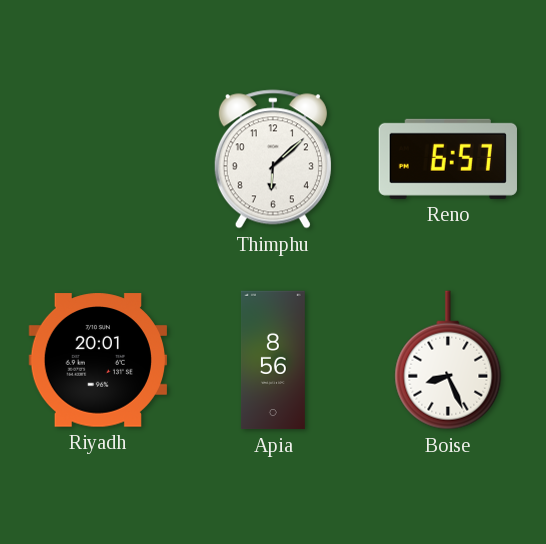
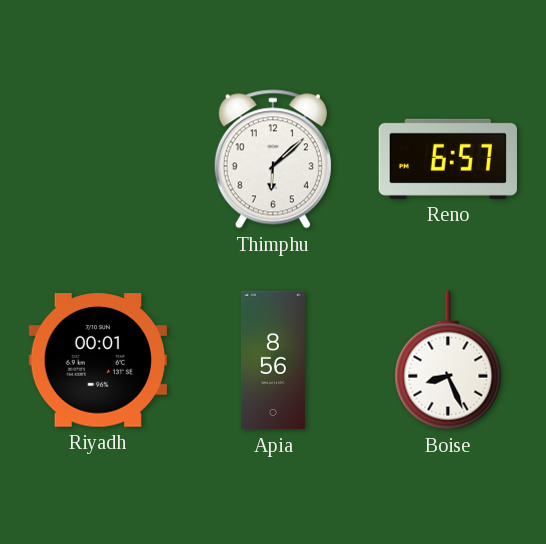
Riyadh: 20:01 -> 00:01 (97, 360)
